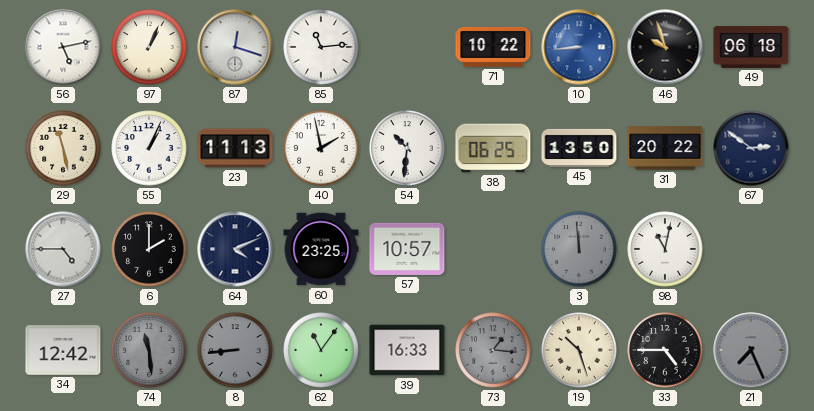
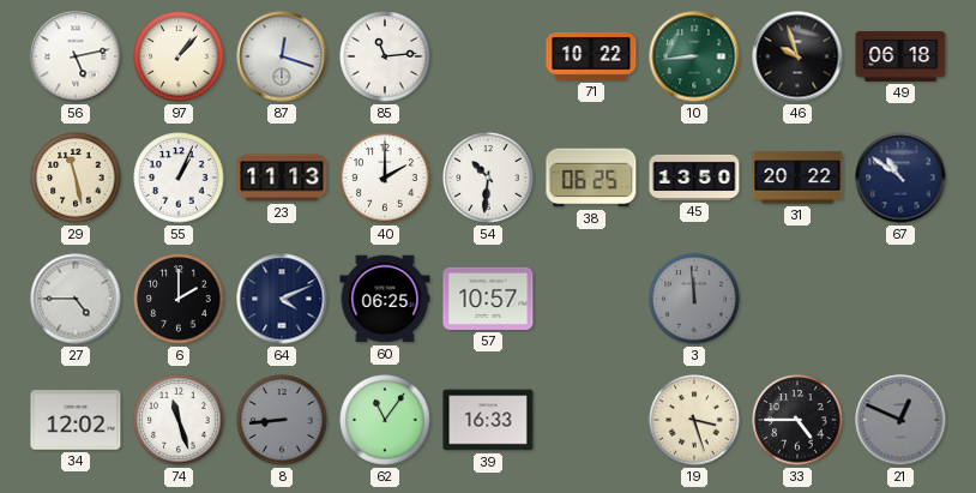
97: 1:04 -> 1:07 (179, 56)
10 dial: blue -> green (694, 56)
40: 1:58 -> 2:00 (385, 178)
67: 2:51 -> 10:51 (900, 178)
60: 23:25 -> 06:25 (385, 299)
98: 11:02 -> none (665, 249)
34: 12:42 -> 12:02 (76, 420)
74: 11:29 -> 11:27 (179, 420)
74 dial: grey -> white (179, 420)
73: 1:16 -> none (493, 350)
19: 10:27 -> 3:27 (694, 420)
21: 7:26 -> 12:49 (900, 420)
